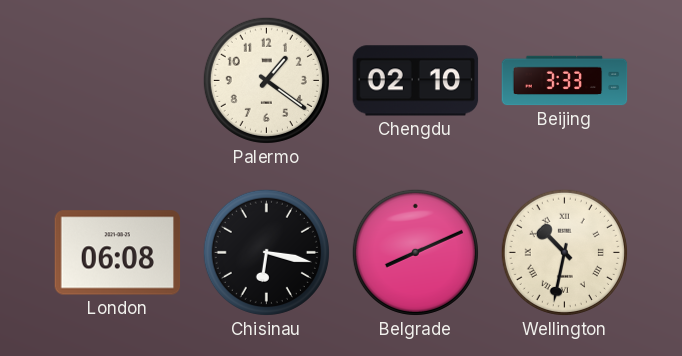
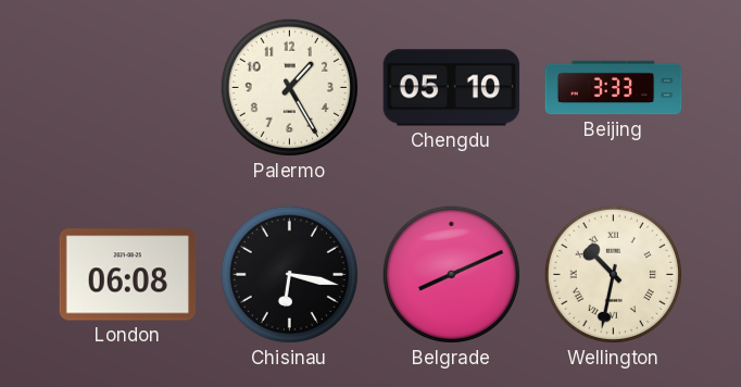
Palermo: 1:21 -> 1:25 (289, 87)
Chengdu: 02:10 -> 05:10 (452, 88)
